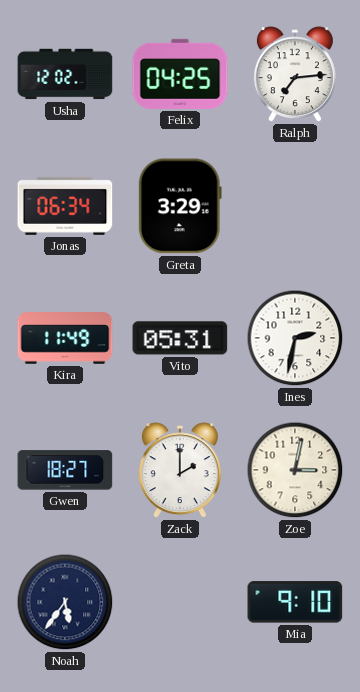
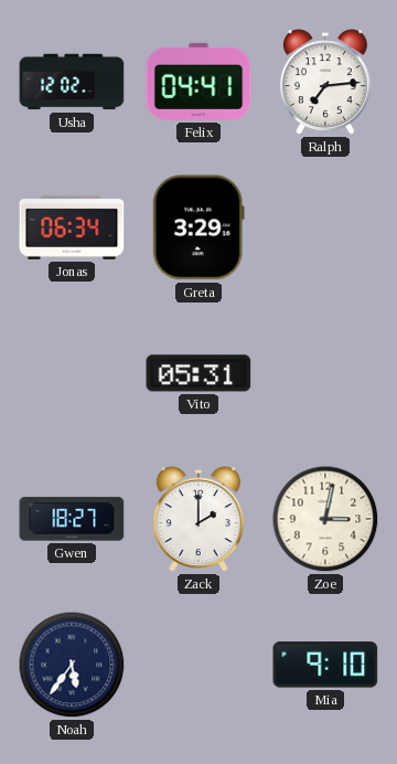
Felix: 04:25 -> 04:41 (198, 82)
Kira: 11:49 -> none (65, 338)
Ines: 2:32 -> none (295, 338)
